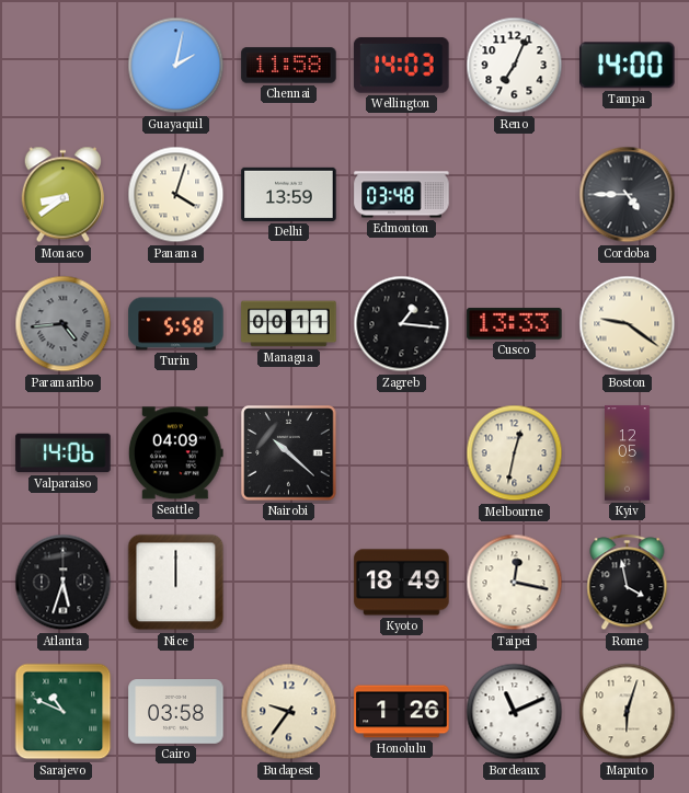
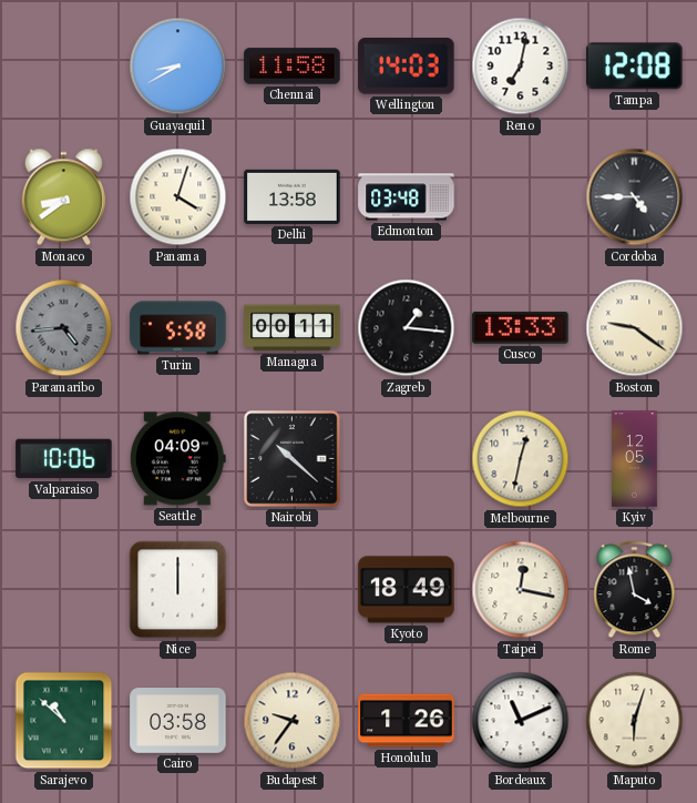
Guayaquil: 2:02 -> 8:40 (178, 67)
Reno: 7:04 -> 7:02 (521, 67)
Tampa: 14:00 -> 12:08 (635, 67)
Delhi: 13:59 -> 13:58 (293, 196)
Valparaiso: 14:06 -> 10:06 (64, 459)
Atlanta: 5:33 -> none (64, 583)
Sarajevo: 10:49 -> 10:52 (64, 721)
